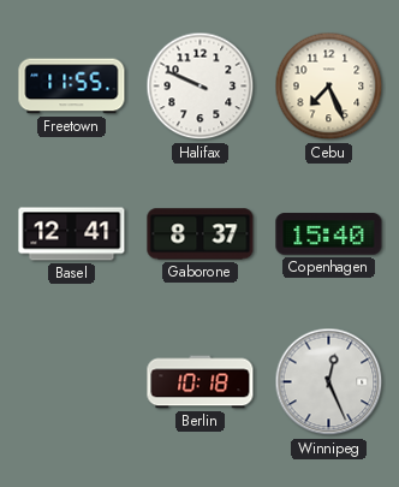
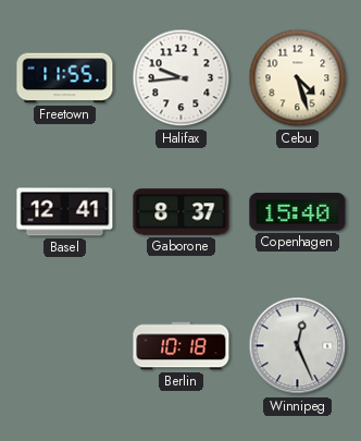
Halifax: 9:49 -> 9:44 (182, 78)
Cebu: 7:26 -> 4:27 (298, 78)
